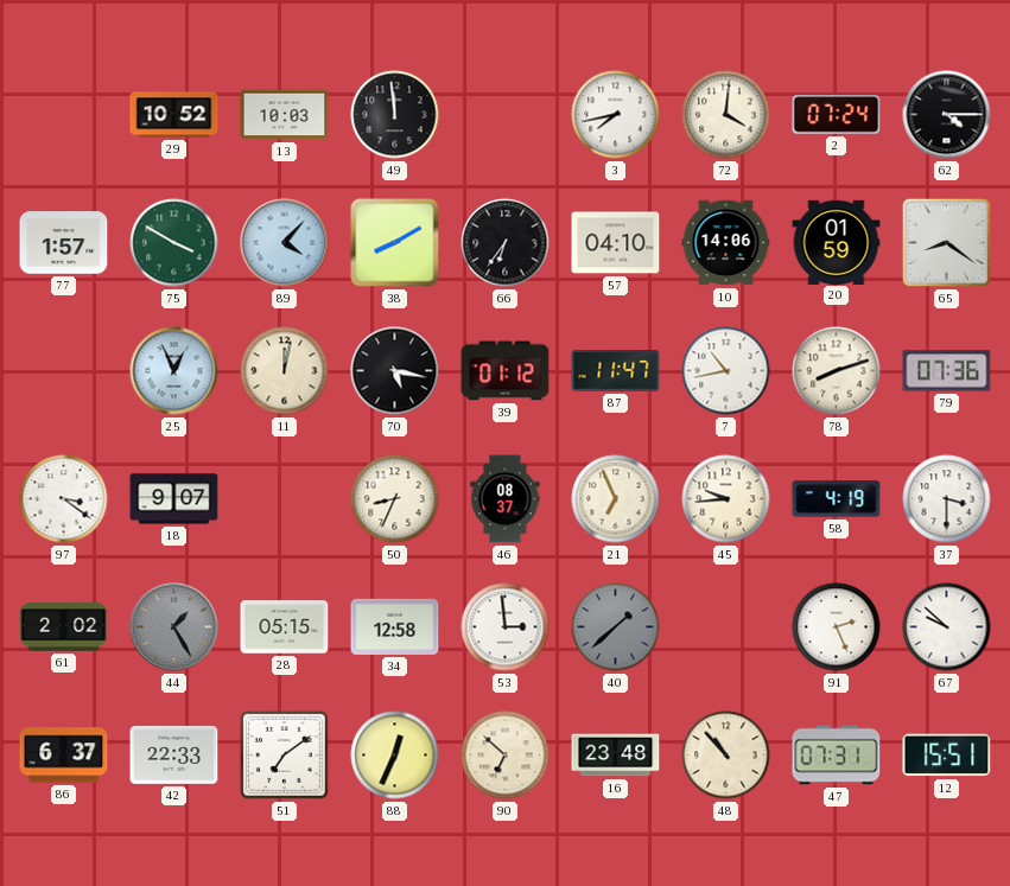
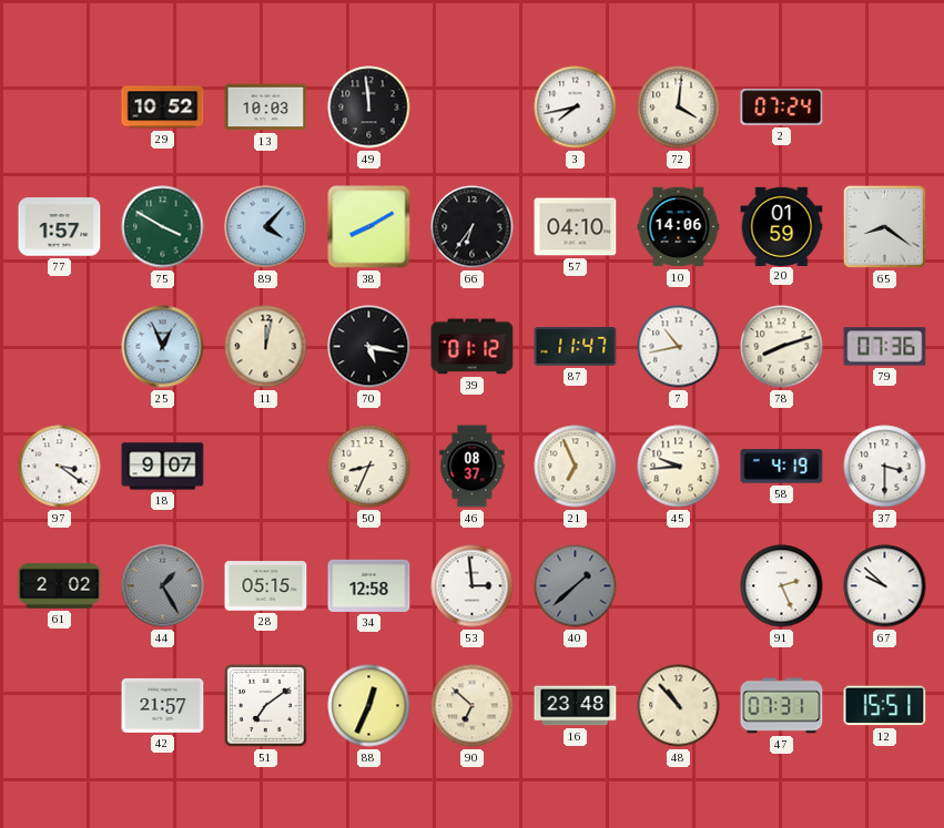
62: 4:15 -> none (947, 115)
86: 6:37 -> none (64, 756)
42: 22:33 -> 21:57 (163, 705)
